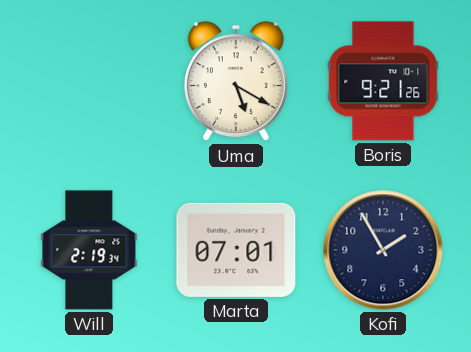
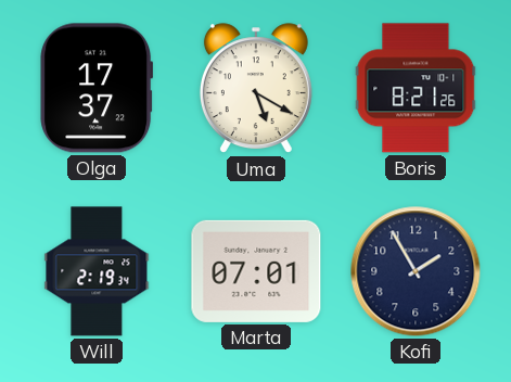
Olga: none -> 17:37 (97, 88)
Boris: 9:21 -> 8:21 (416, 88)
